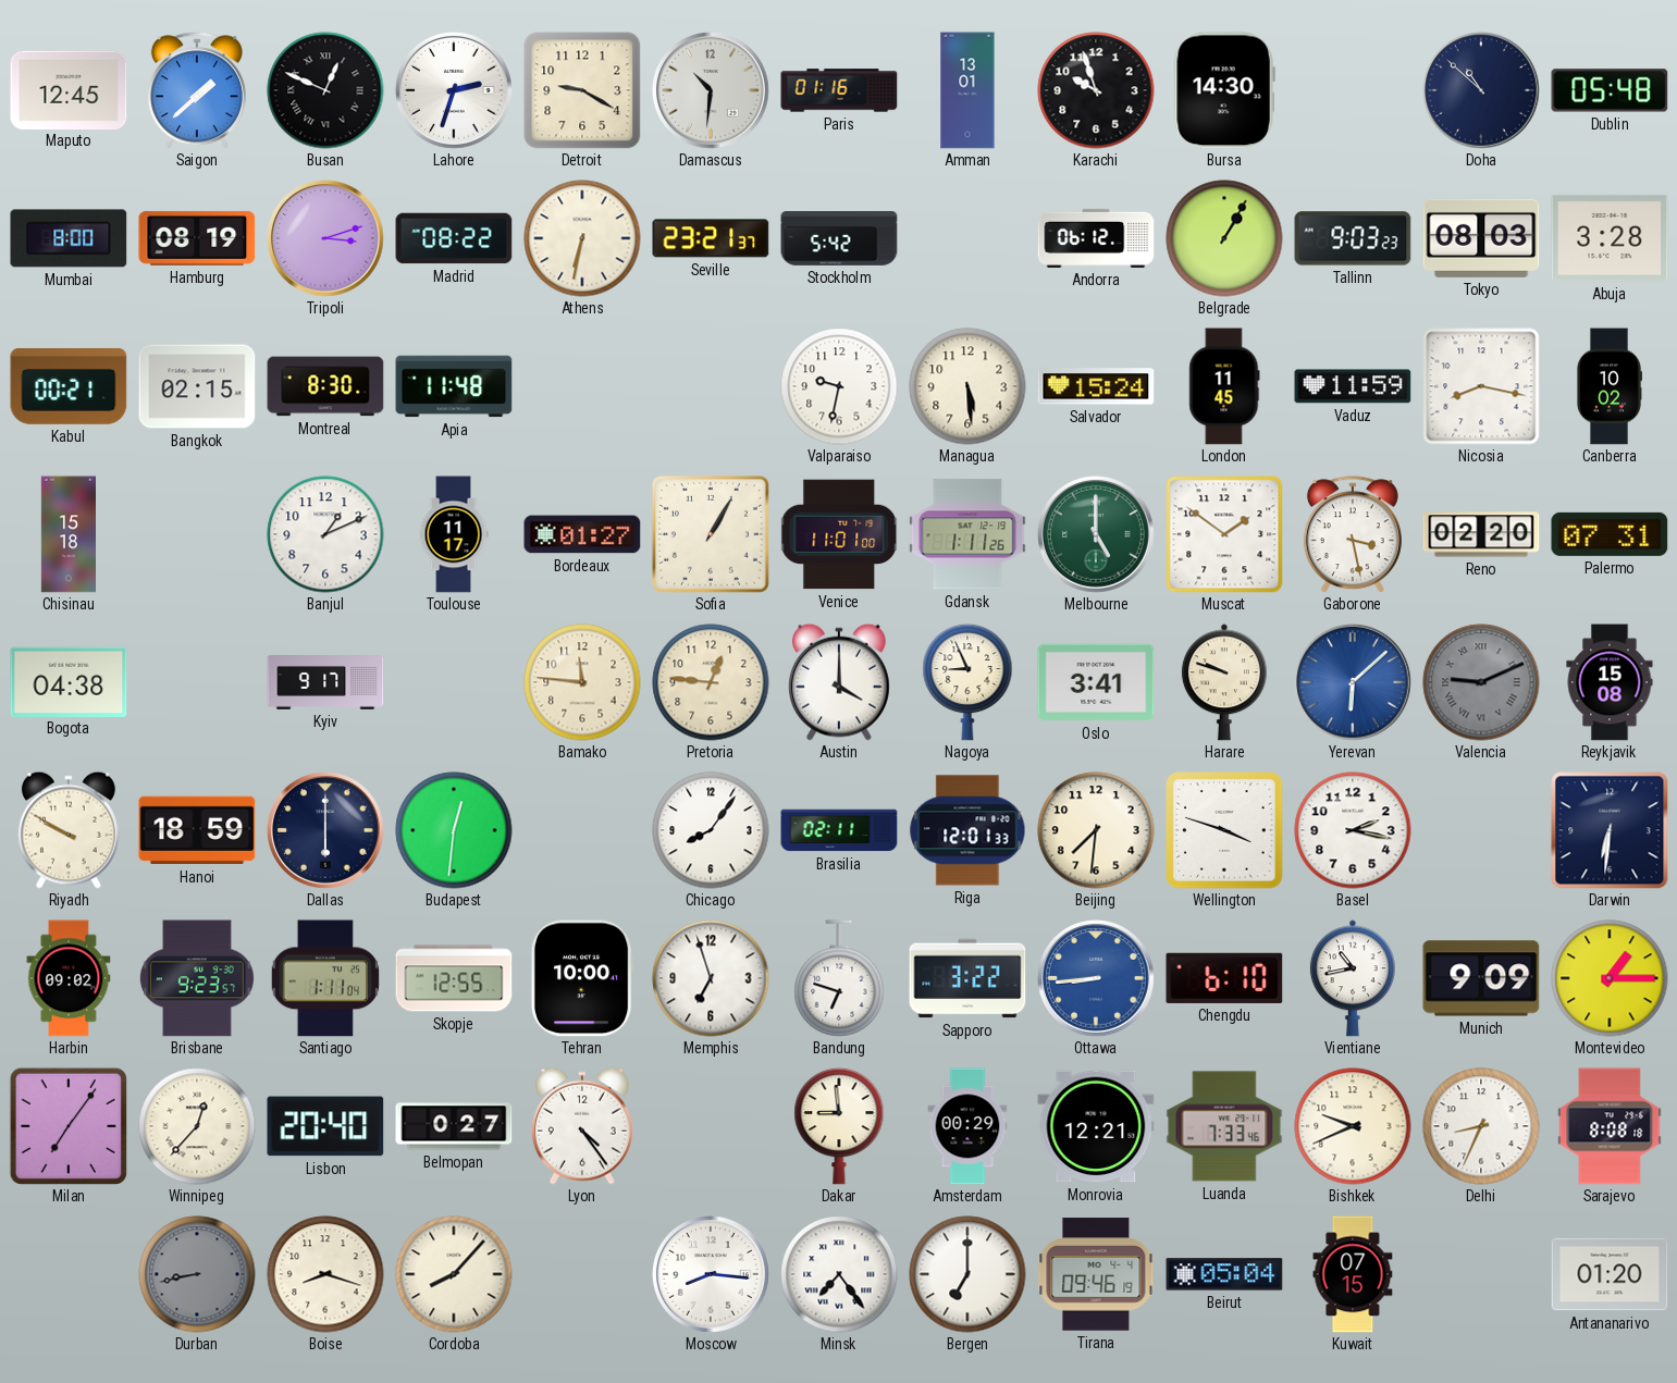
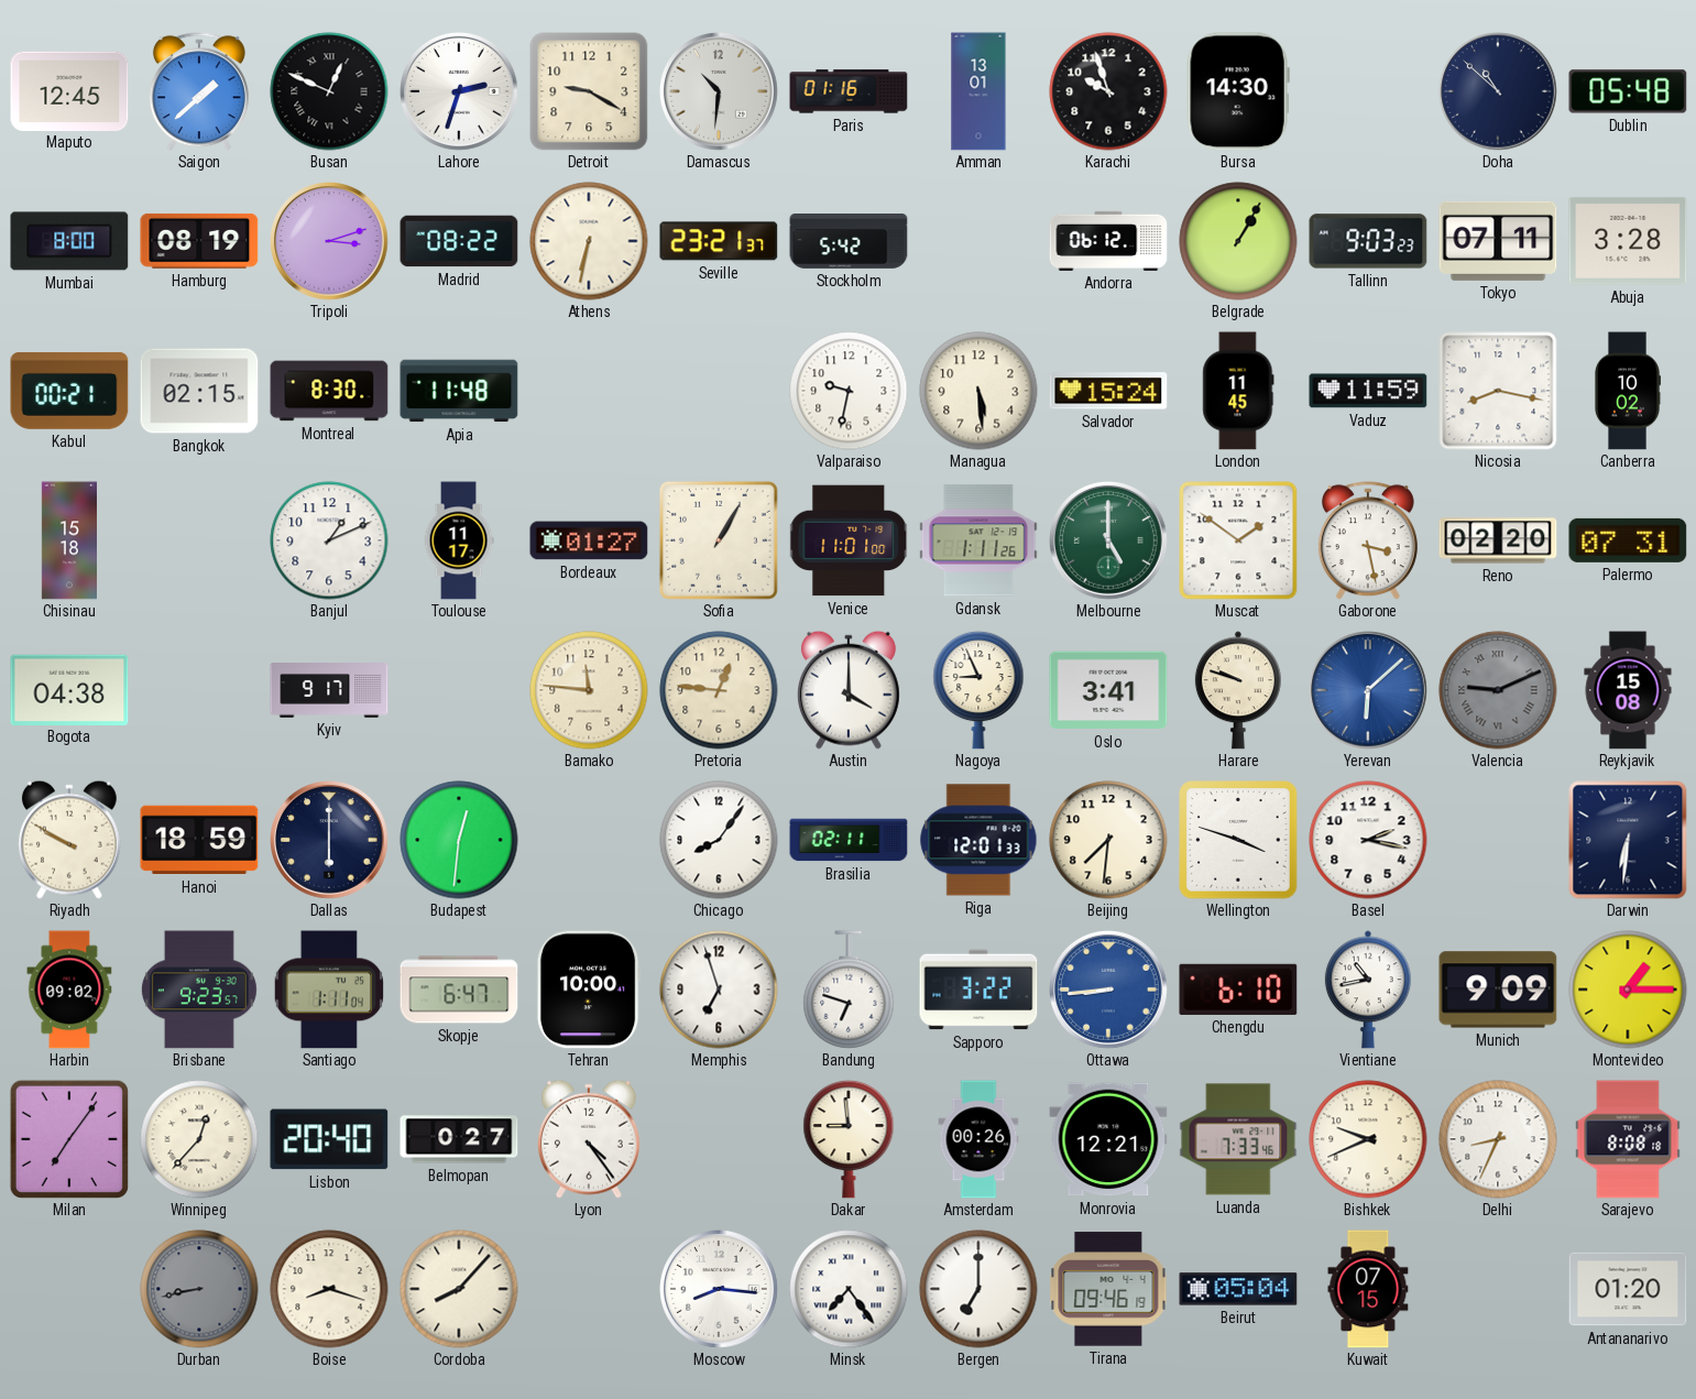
Tokyo: 08:03 -> 07:11 (1498, 241)
Skopje: 12:55 -> 6:47 (459, 990)
Amsterdam: 00:29 -> 00:26 (978, 1139)
